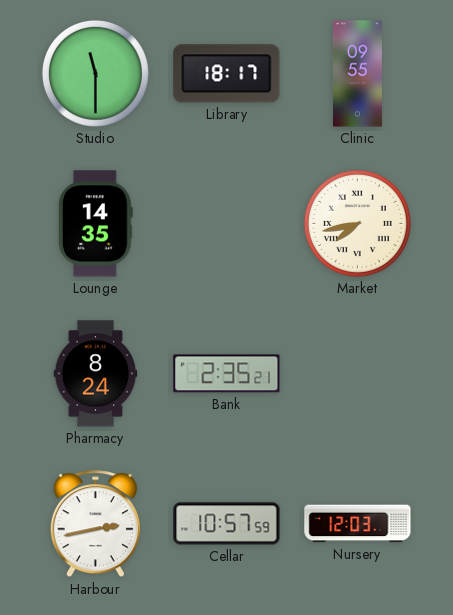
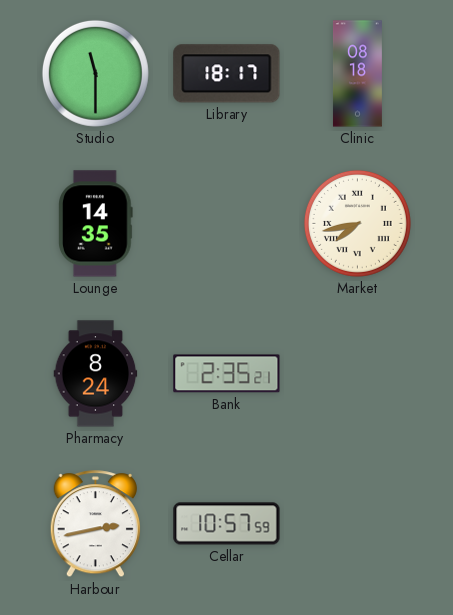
Clinic: 09:55 -> 08:18 (357, 74)
Nursery: 12:03 -> none (358, 524)
